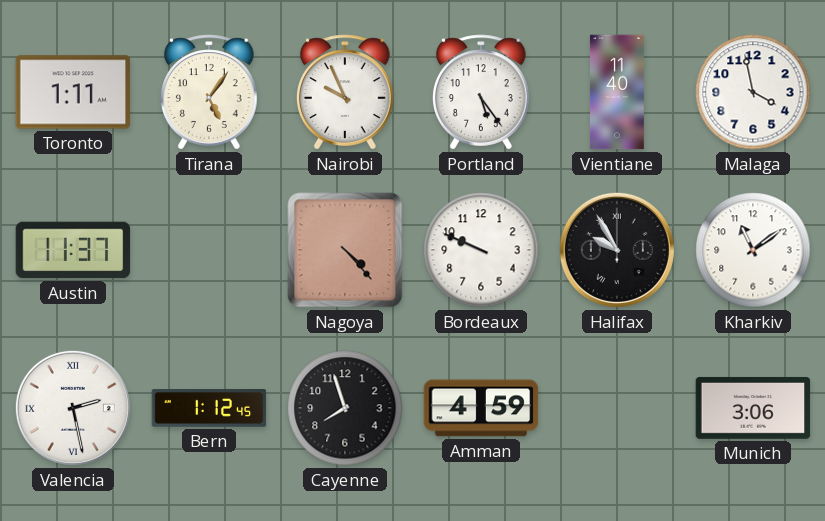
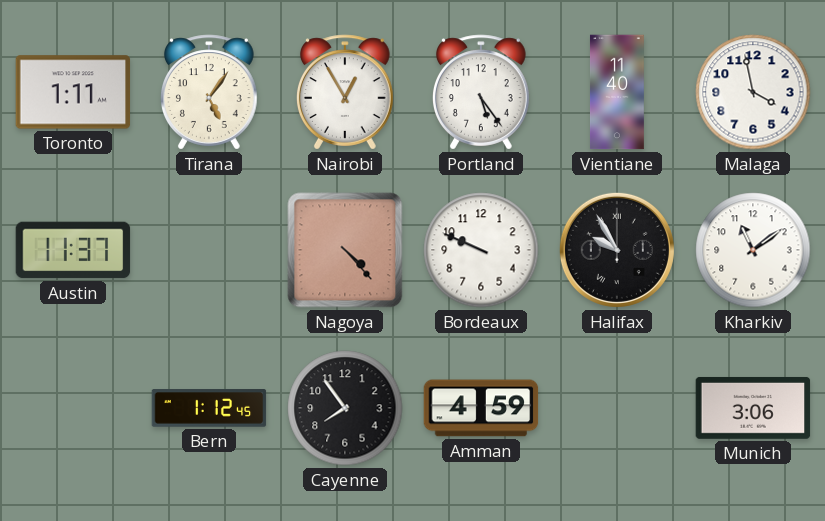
Nairobi: 9:56 -> 12:55 (345, 92)
Valencia: 2:28 -> none (73, 408)
Cayenne: 7:57 -> 7:54 (345, 408)
